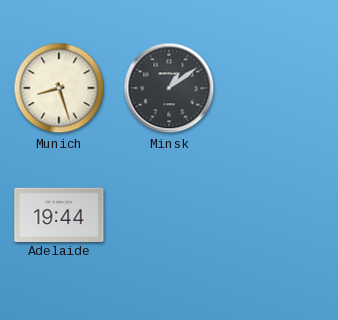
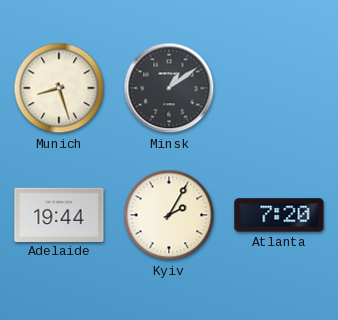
Kyiv: none -> 2:05 (169, 215)
Atlanta: none -> 7:20 (279, 215)
